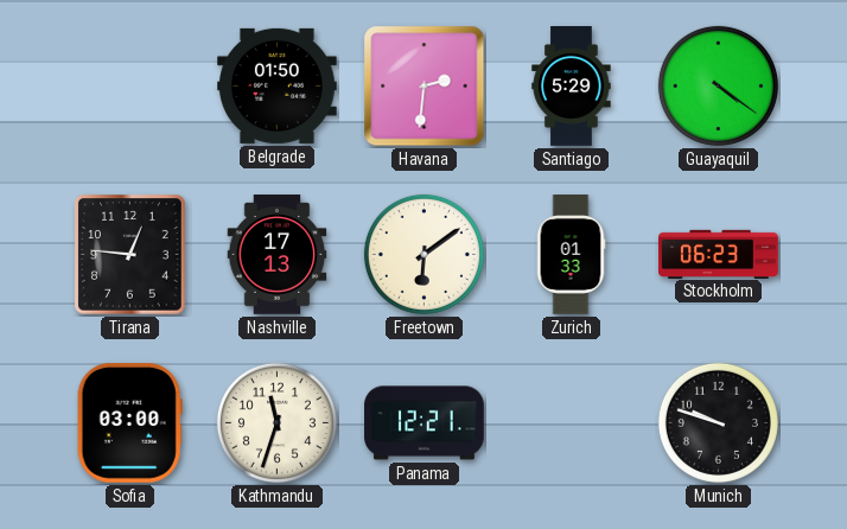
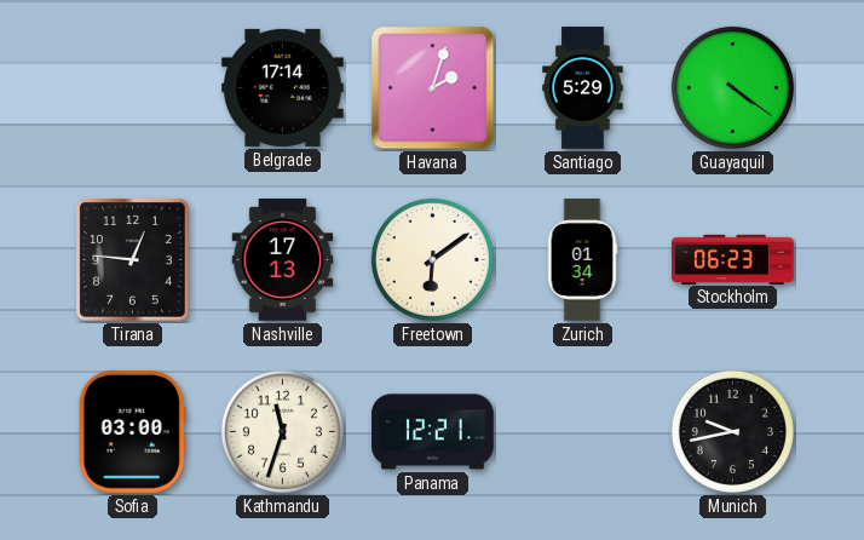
Belgrade: 01:50 -> 17:14 (283, 87)
Havana: 2:31 -> 2:03 (433, 88)
Zurich: 01:33 -> 01:34 (582, 260)
Munich: 9:48 -> 9:43 (732, 431)
